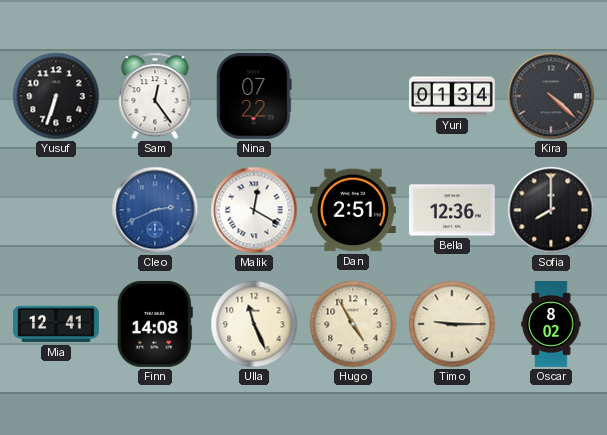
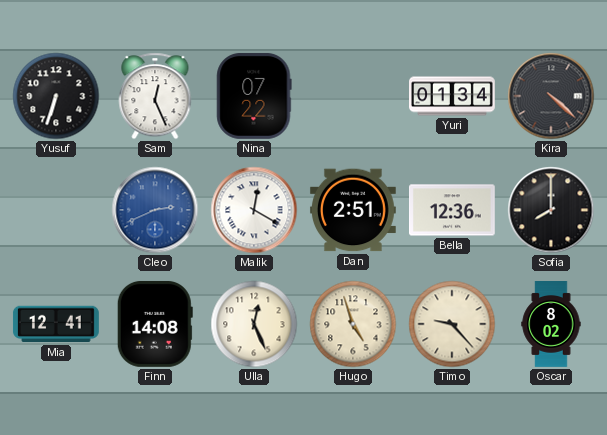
Sam: 12:24 -> 12:26 (155, 96)
Ulla: 11:26 -> 12:26 (254, 324)
Hugo: 4:55 -> 4:57 (353, 324)
Timo: 9:15 -> 9:23 (452, 324)
